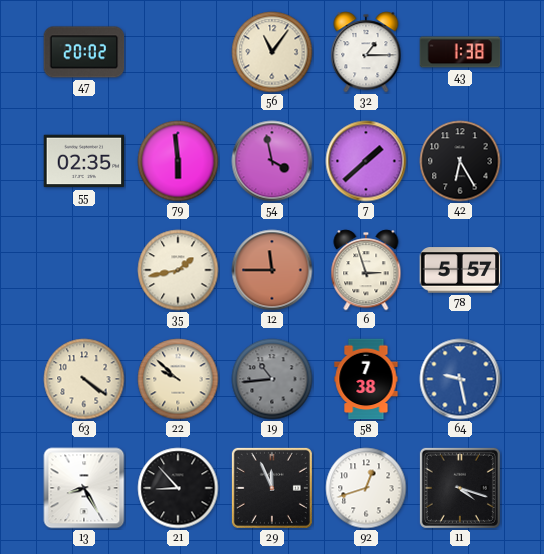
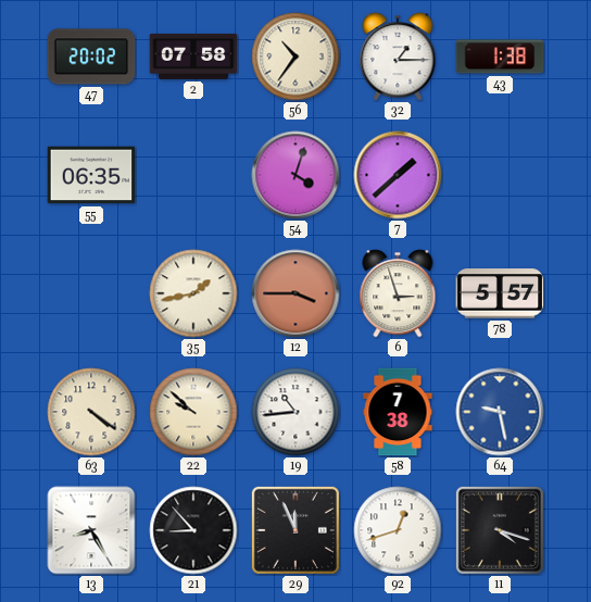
2: none -> 07:58 (193, 57)
56: 11:06 -> 10:36 (295, 57)
55: 02:35 -> 06:35 (91, 175)
79: 5:59 -> none (178, 161)
54: 3:58 -> 4:03 (295, 175)
42: 6:25 -> none (460, 161)
12: 11:45 -> 3:45 (295, 293)
19 dial: grey -> white (295, 412)
